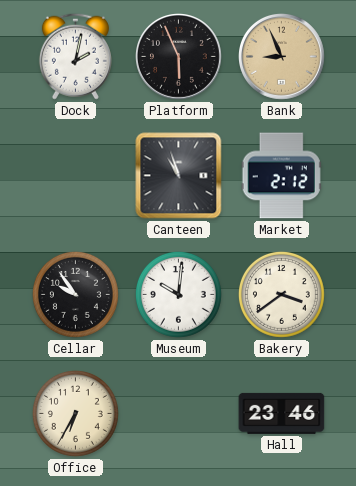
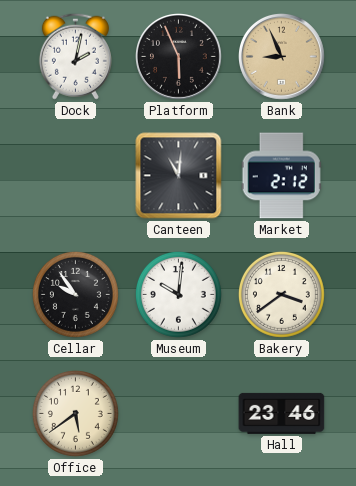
Canteen: 10:57 -> 11:01 (179, 176)
Office: 6:35 -> 5:39 (75, 413)
